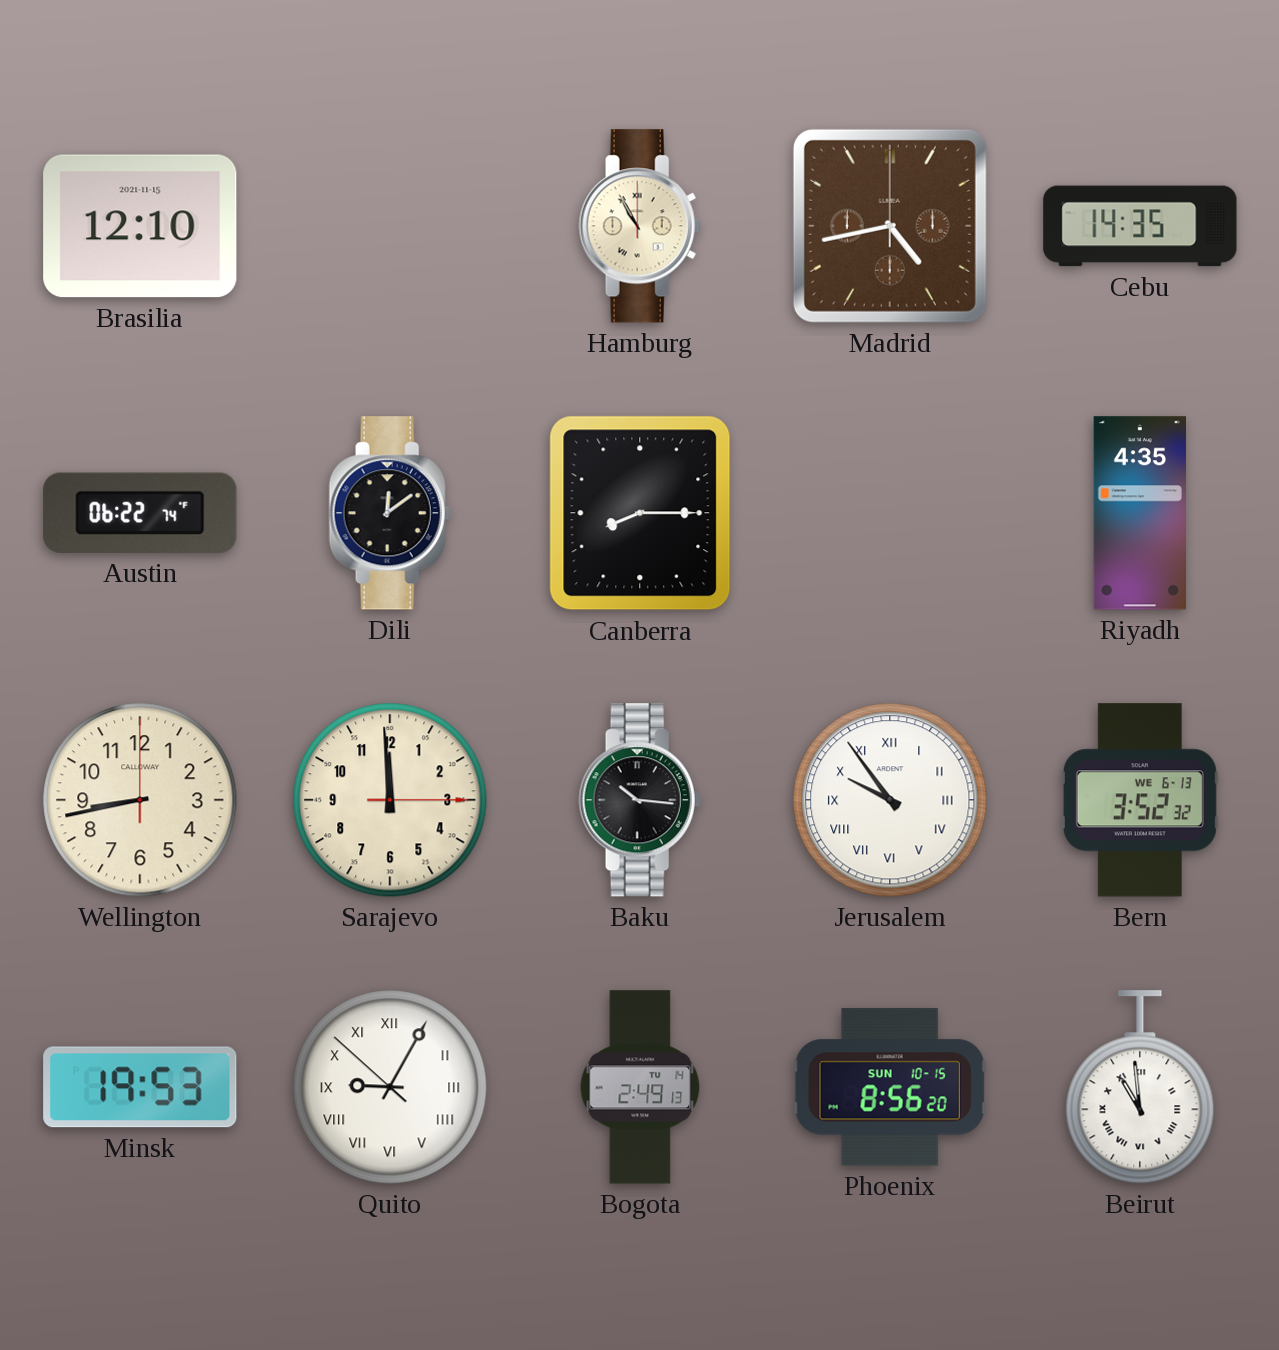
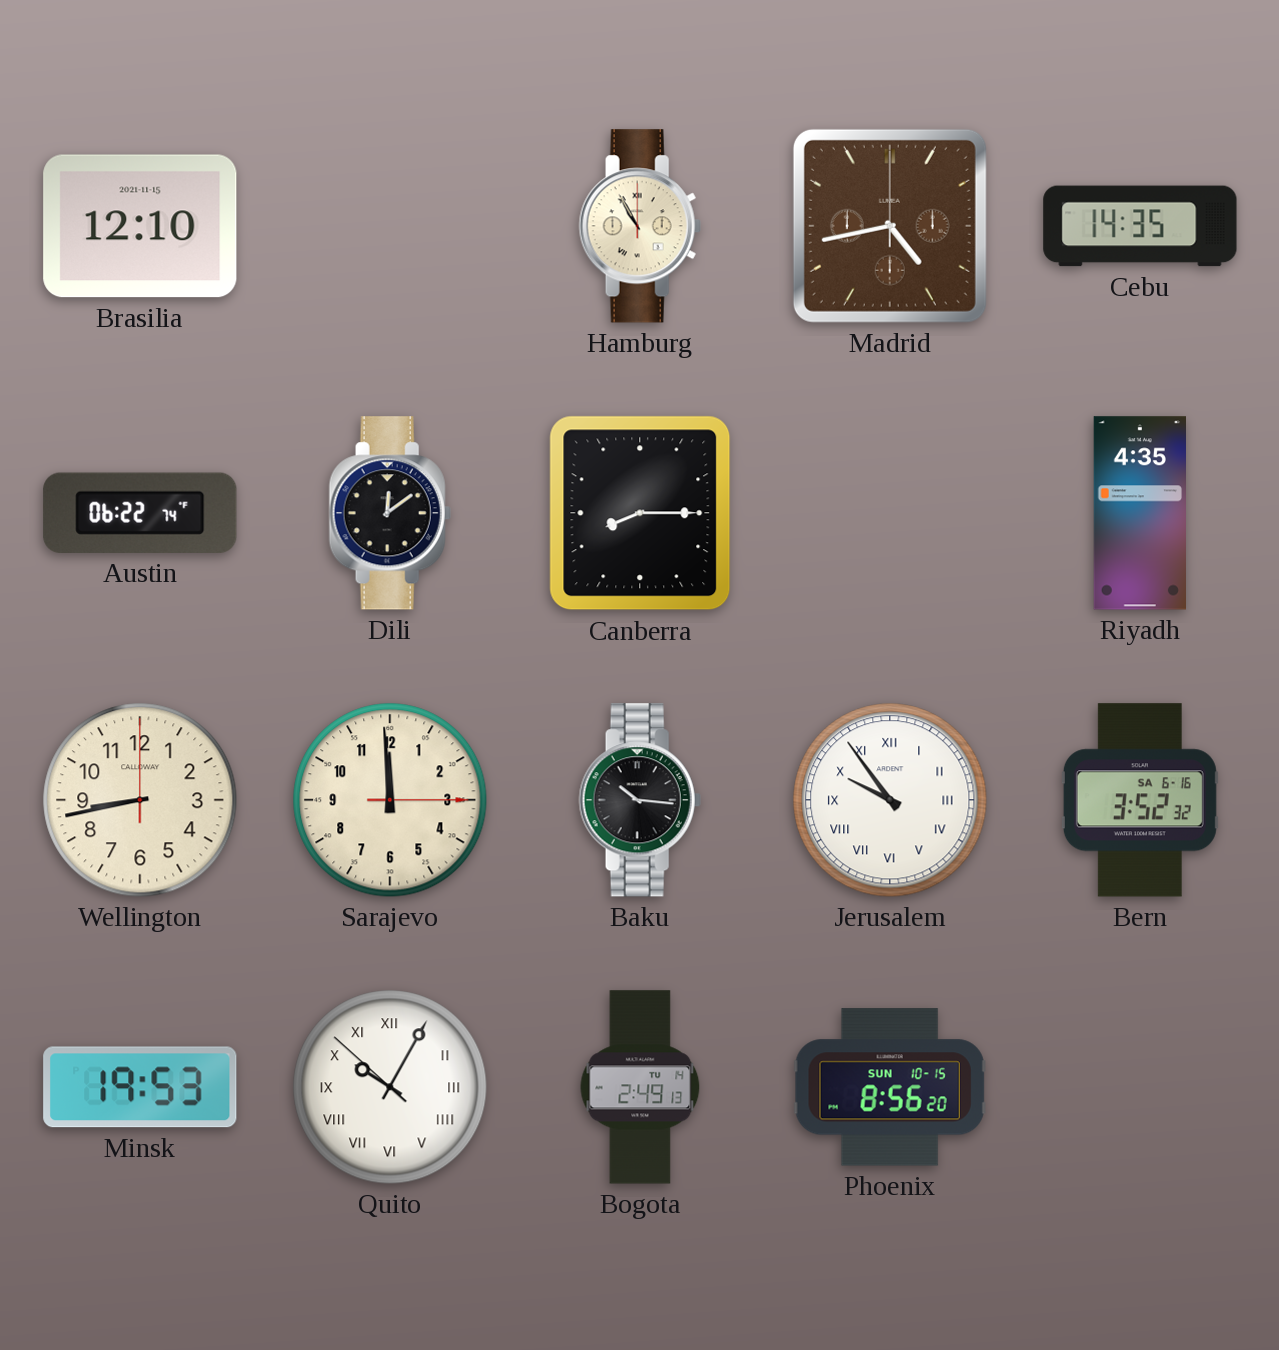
Bern date: WE 6-13 -> SA 6-16 (1140, 800)
Quito: 9:04 -> 10:04 (390, 1087)
Beirut: 10:59 -> none (1140, 1087)
